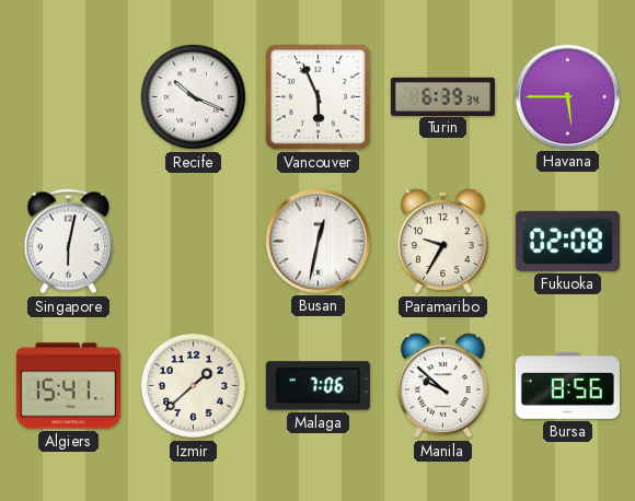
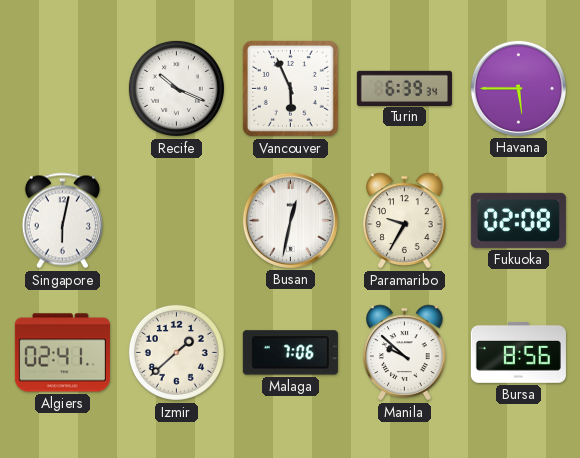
Algiers: 15:41 -> 02:41 (62, 353)
